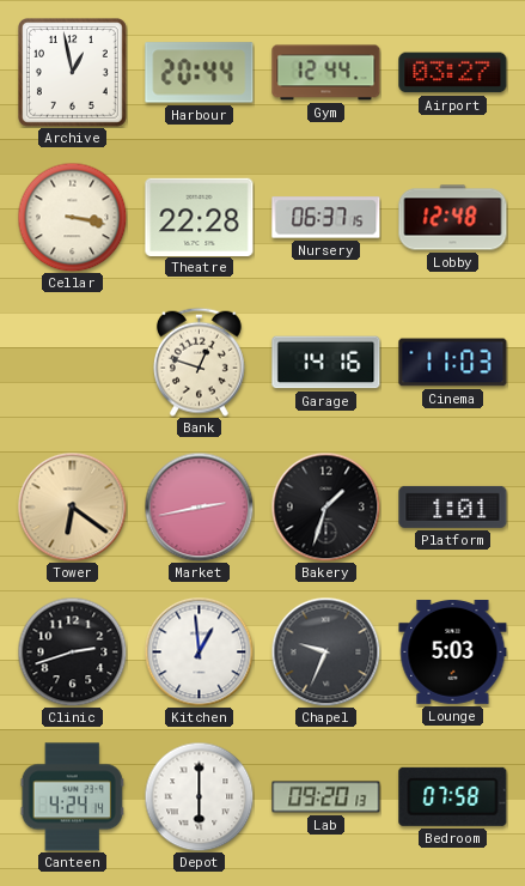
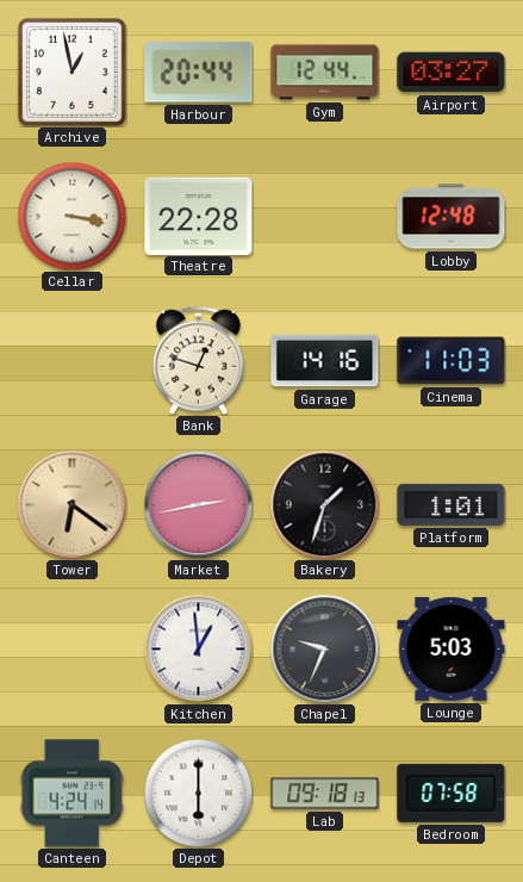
Nursery: 06:37 -> none (326, 218)
Clinic: 2:42 -> none (72, 651)
Lab: 09:20 -> 09:18 (325, 794)
